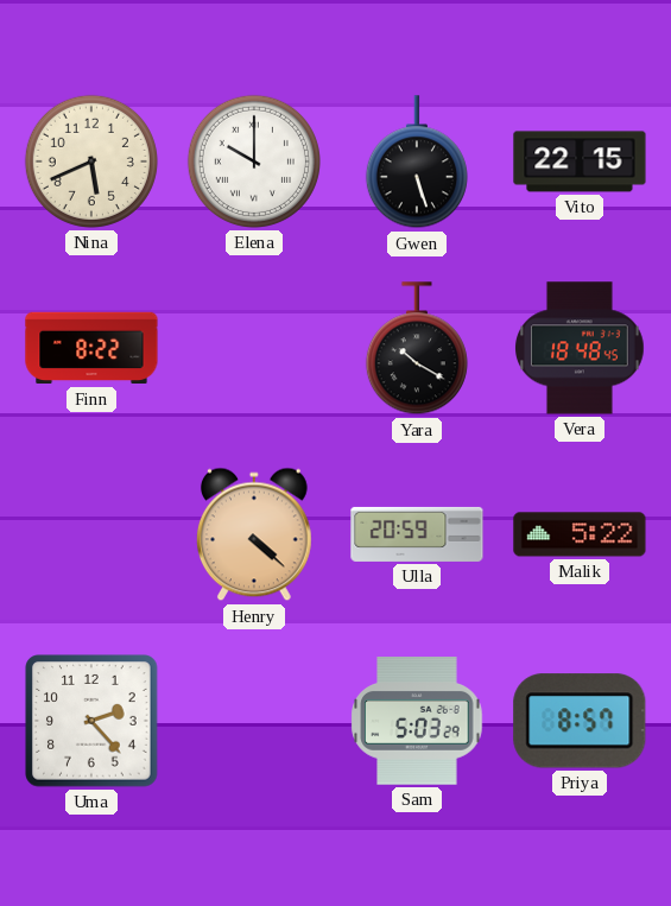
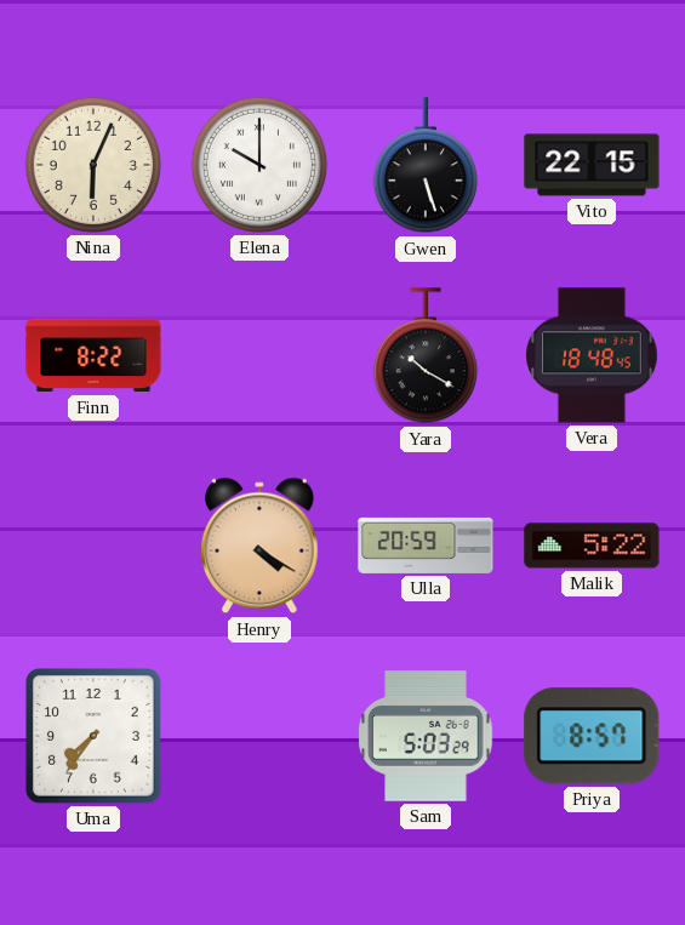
Nina: 5:41 -> 6:04 (93, 165)
Henry: 4:22 -> 4:20 (259, 546)
Uma: 2:23 -> 7:36 (93, 736)
